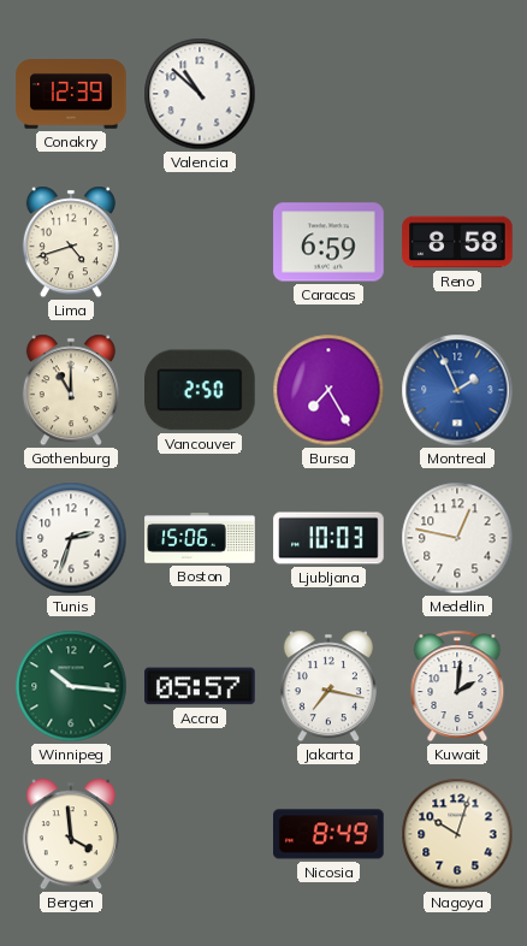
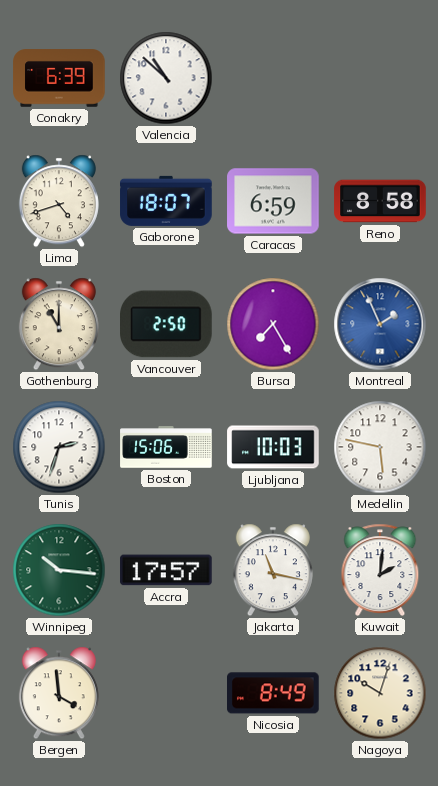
Conakry: 12:39 -> 6:39 (59, 78)
Gaborone: none -> 18:07 (166, 201)
Medellin: 12:47 -> 5:47 (380, 447)
Accra: 05:57 -> 17:57 (166, 570)
Jakarta: 7:17 -> 11:17 (273, 570)
